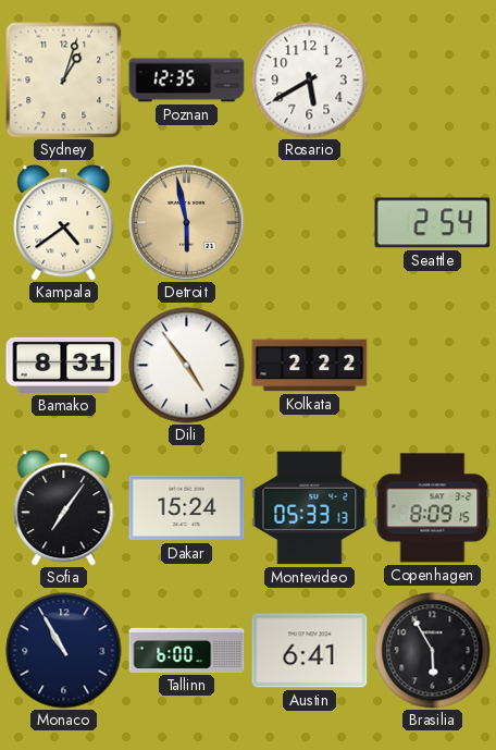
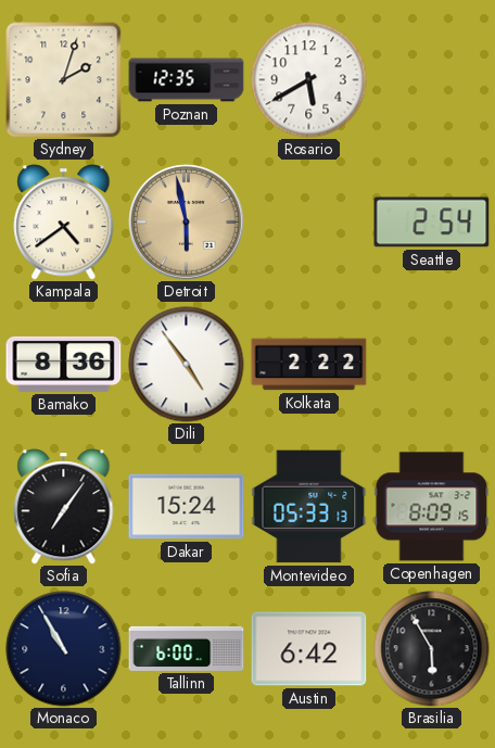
Sydney: 1:03 -> 2:03 (64, 80)
Bamako: 8:31 -> 8:36 (64, 364)
Austin: 6:41 -> 6:42 (309, 649)
